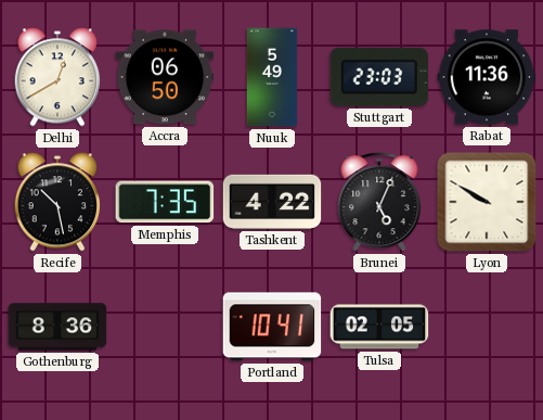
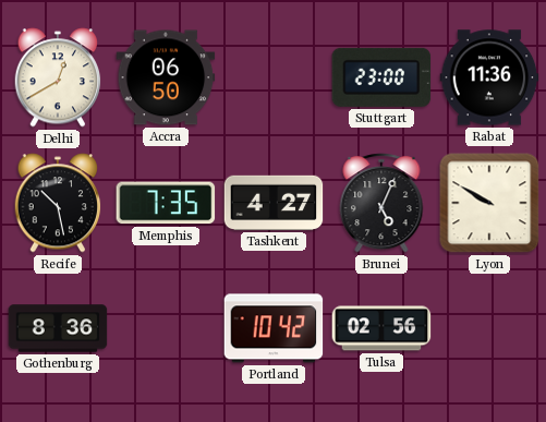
Nuuk: 5:49 -> none (272, 77)
Stuttgart: 23:03 -> 23:00 (381, 77)
Tashkent: 4:22 -> 4:27 (274, 203)
Portland: 10:41 -> 10:42 (274, 328)
Tulsa: 02:05 -> 02:56 (381, 328)
